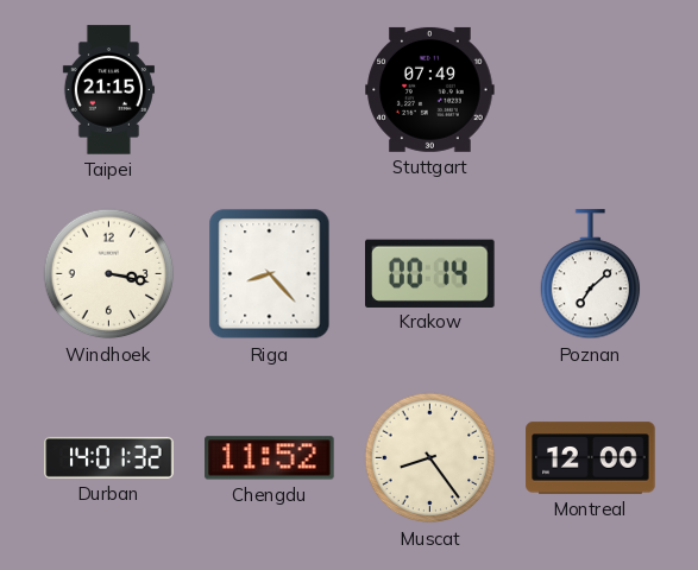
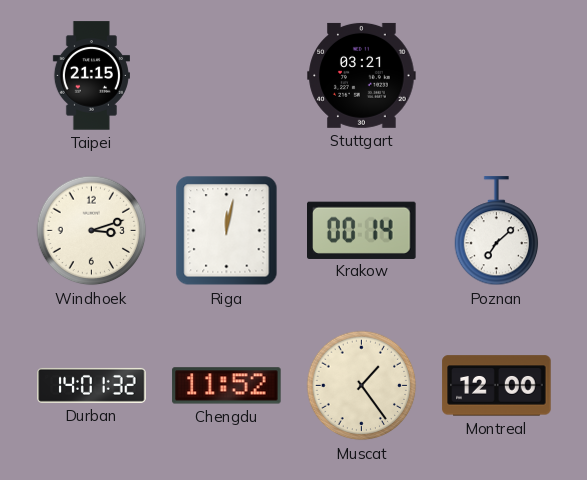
Stuttgart: 07:49 -> 03:21 (362, 75)
Windhoek: 3:17 -> 3:12 (92, 231)
Riga: 8:23 -> 12:02 (227, 231)
Muscat: 8:24 -> 1:24 (362, 386)
